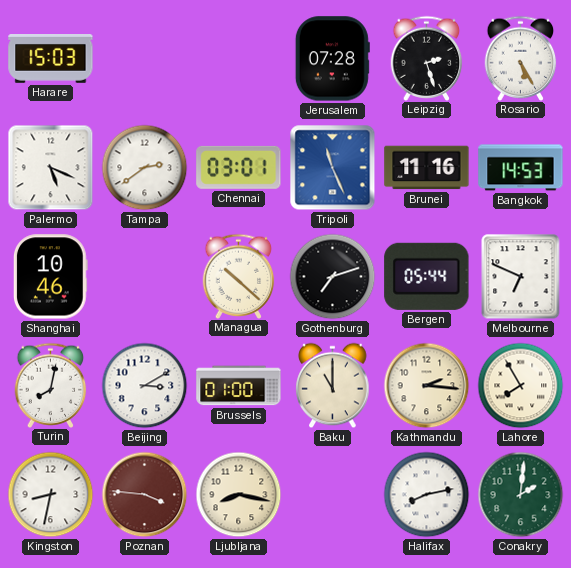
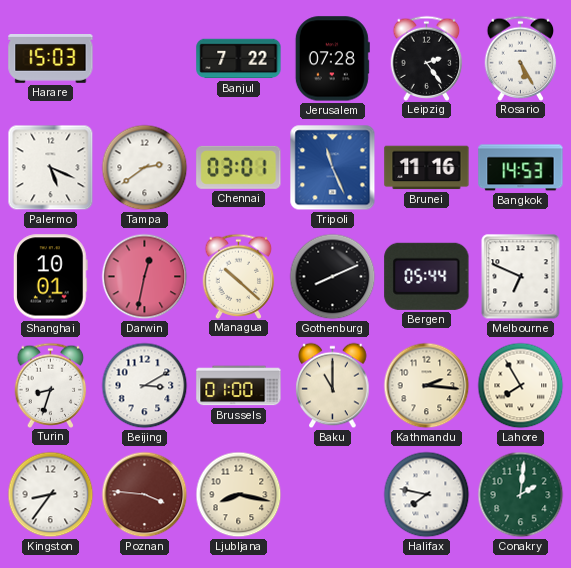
Banjul: none -> 7:22 (239, 59)
Leipzig: 2:27 -> 2:24 (427, 58)
Shanghai: 10:46 -> 10:01 (50, 277)
Darwin: none -> 12:32 (145, 277)
Gothenburg: 7:12 -> 8:11 (333, 277)
Turin: 8:02 -> 8:33 (51, 385)
Kingston: 8:32 -> 8:36 (51, 495)
Halifax: 8:13 -> 7:47 (427, 495)
